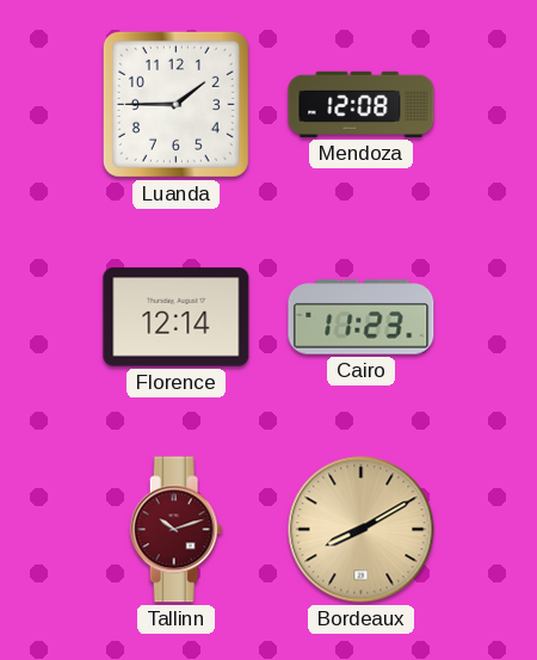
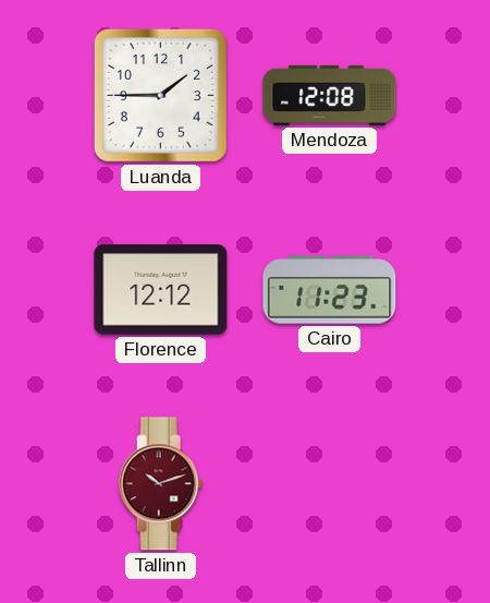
Florence: 12:14 -> 12:12 (161, 290)
Bordeaux: 8:10 -> none (362, 530)
